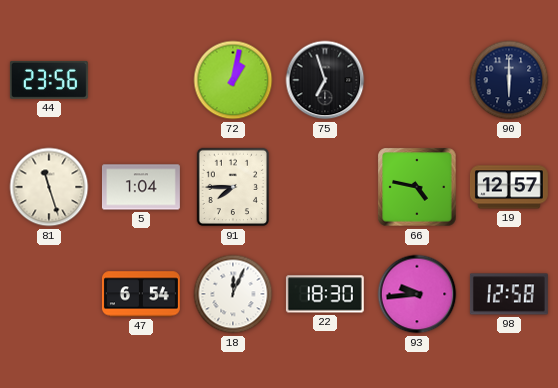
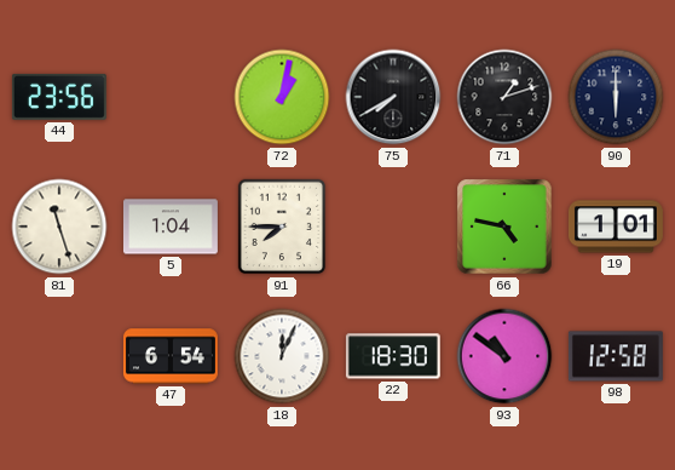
75: 6:57 -> 7:40 (393, 97)
71: none -> 1:12 (504, 97)
19: 12:57 -> 1:01 (616, 227)
93: 9:44 -> 10:51 (504, 356)
